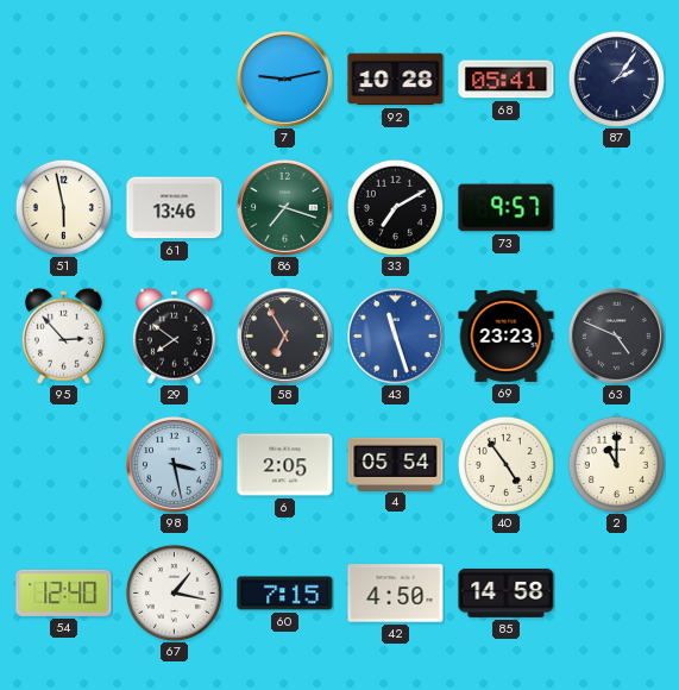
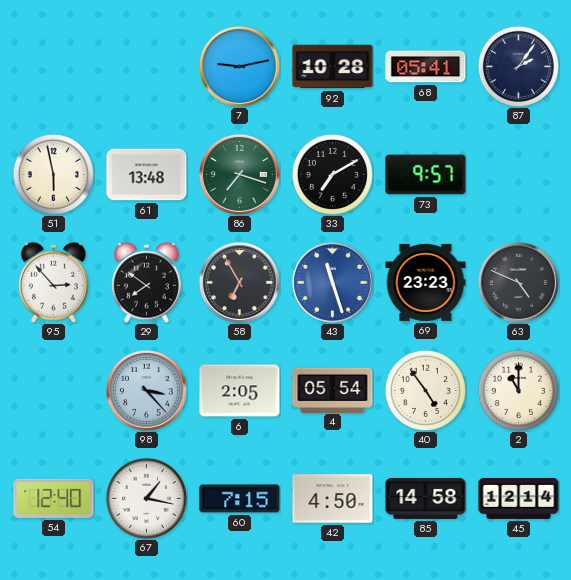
61: 13:46 -> 13:48 (147, 175)
98: 3:28 -> 3:23 (146, 390)
45: none -> 12:14 (519, 498)
